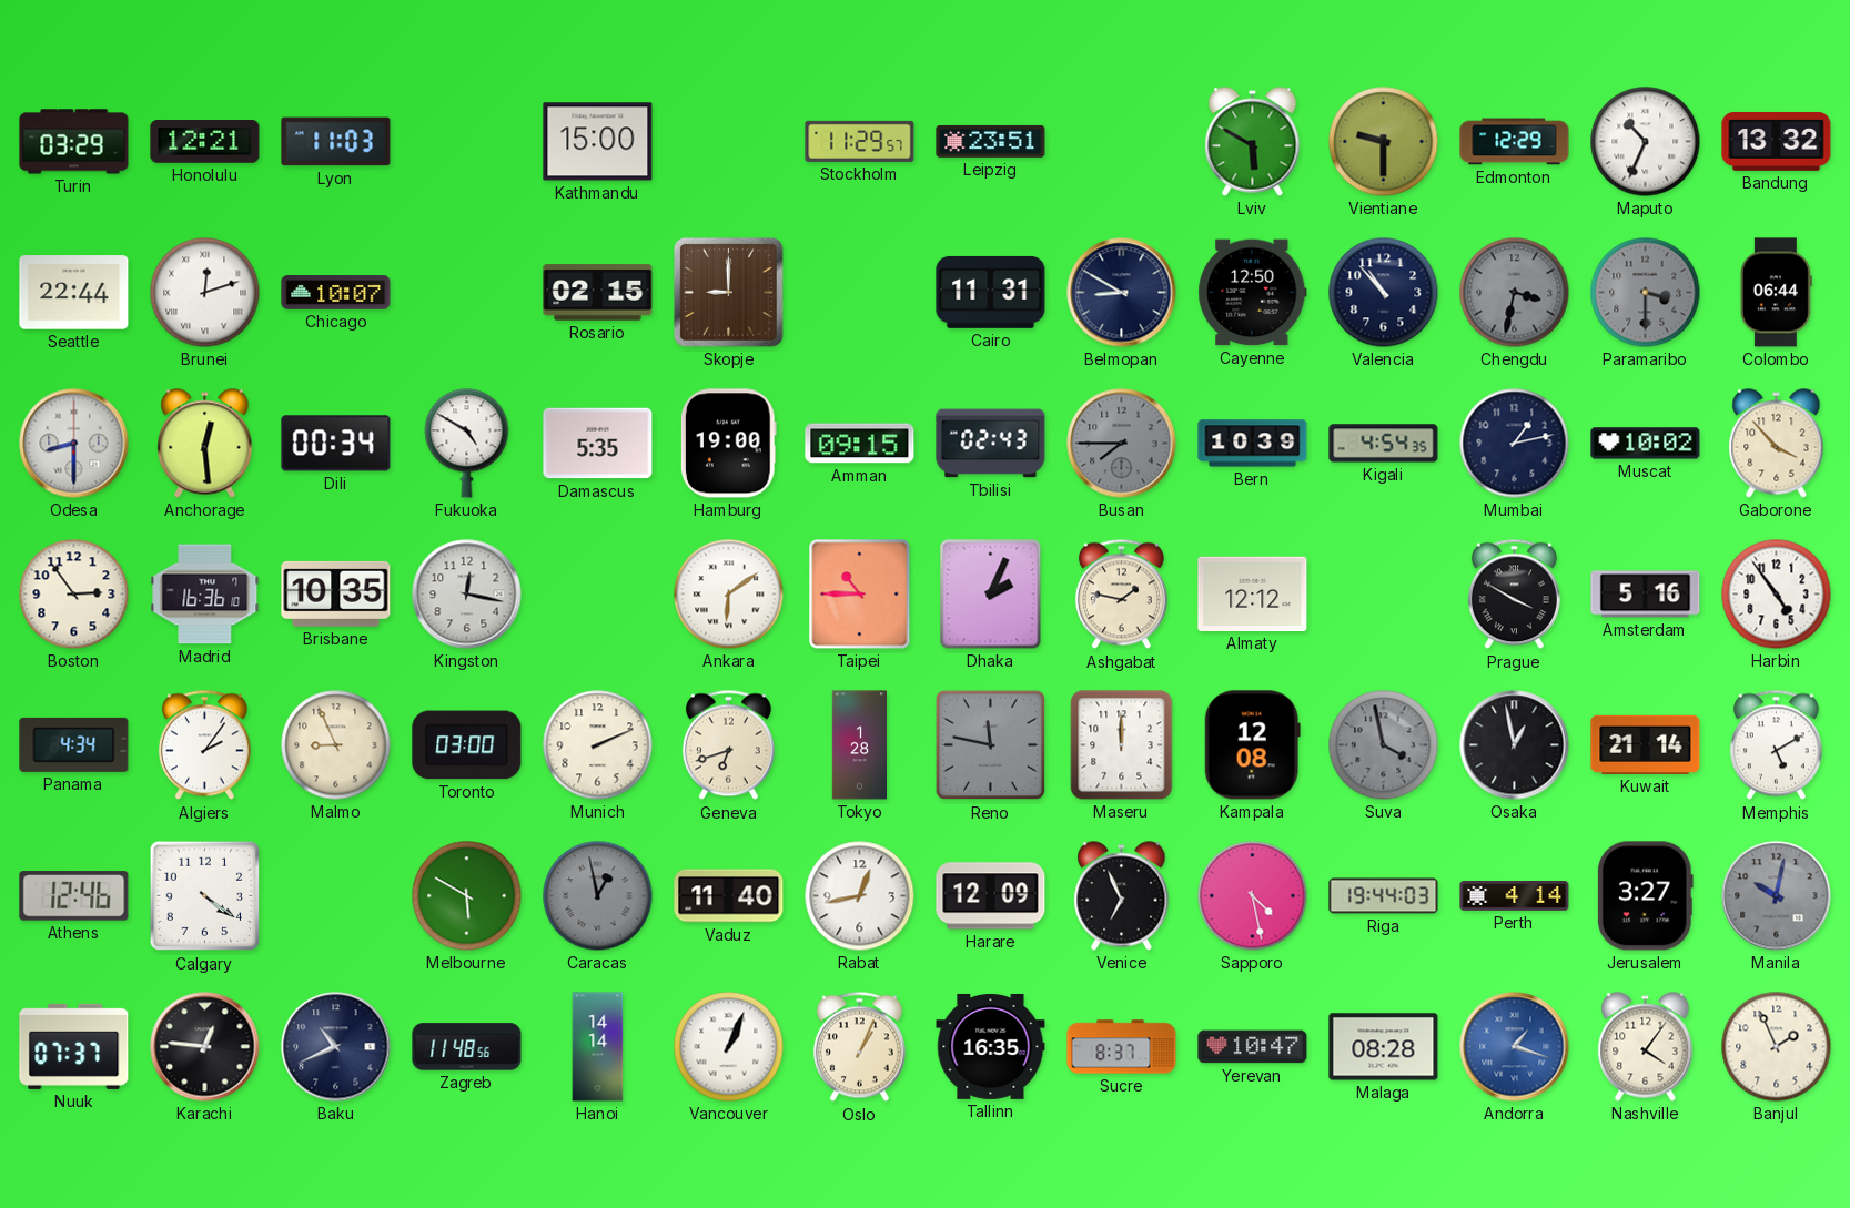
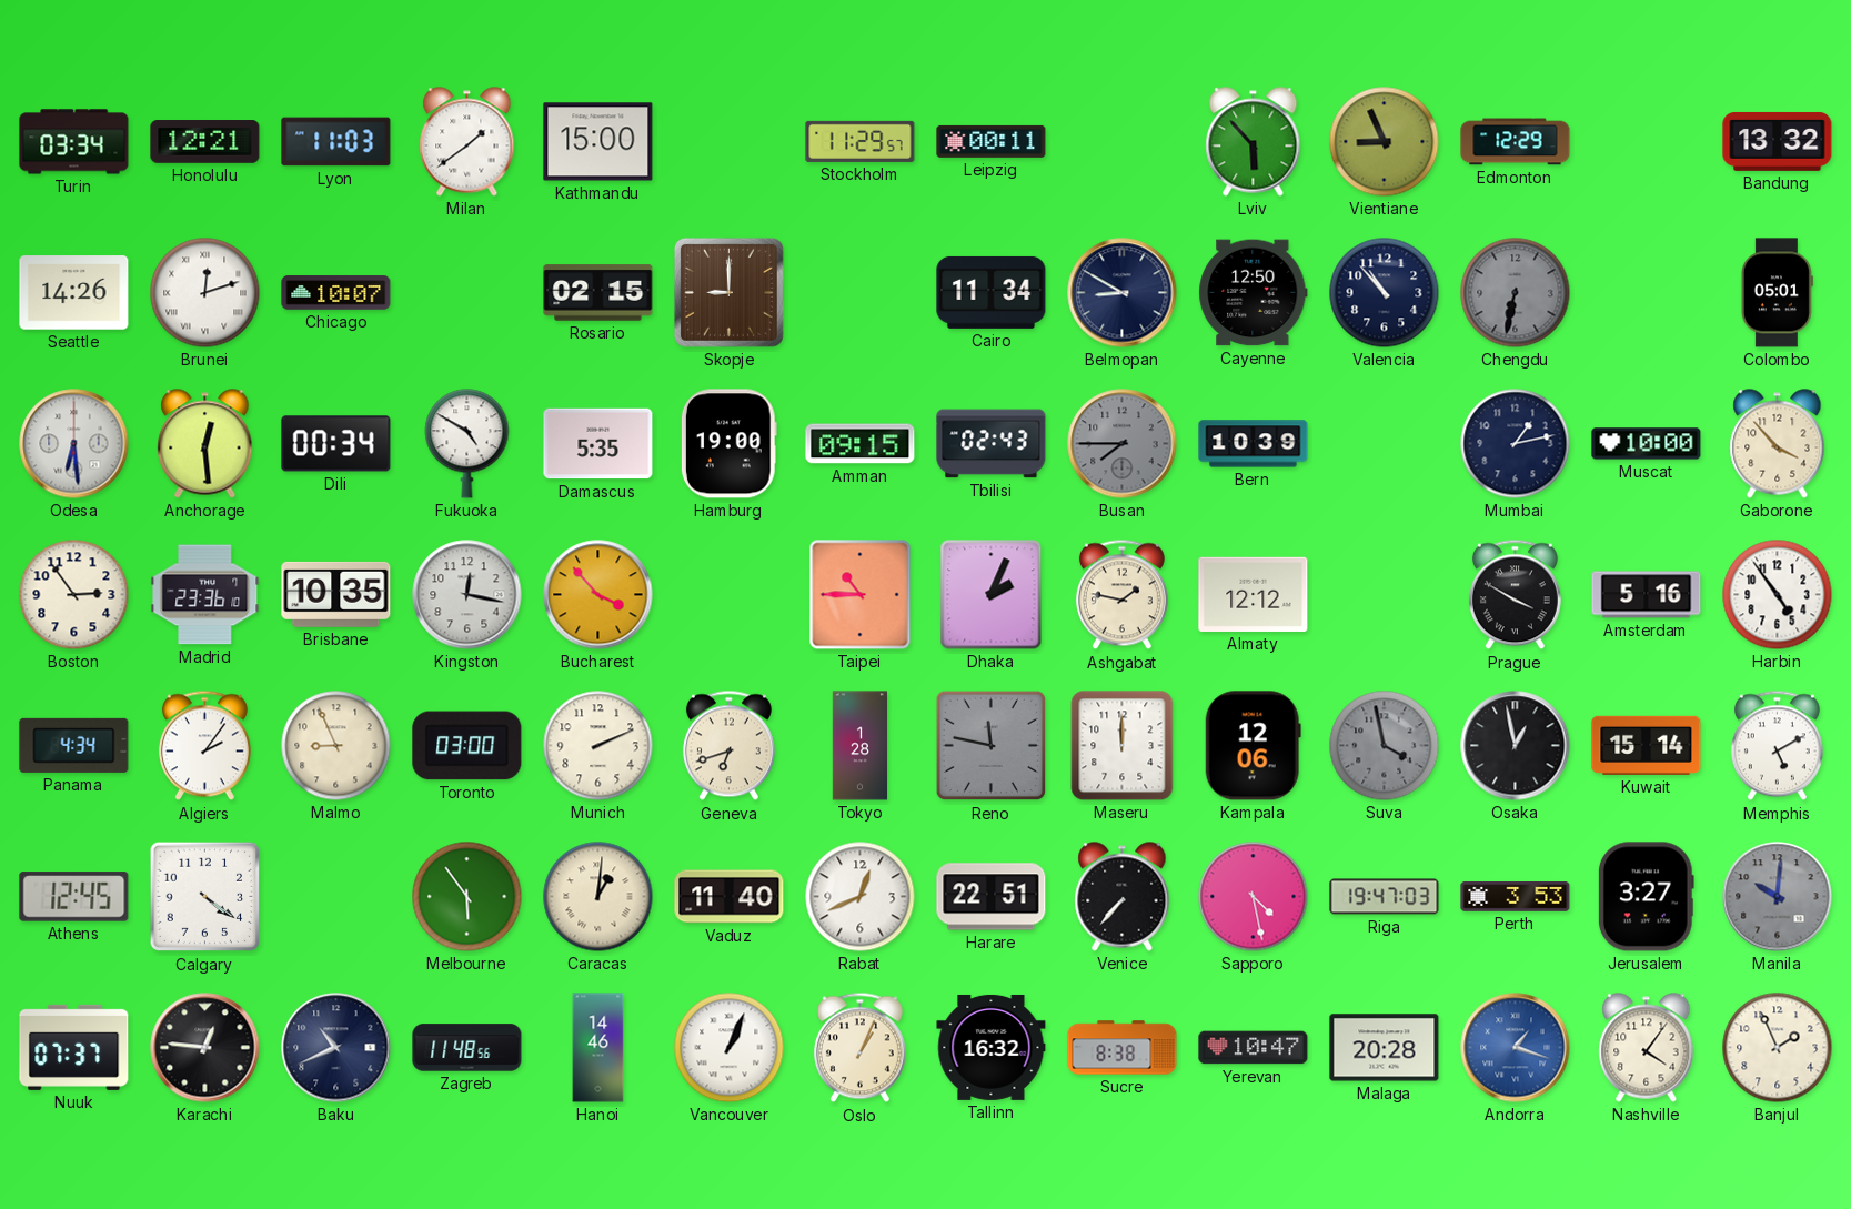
Turin: 03:29 -> 03:34 (74, 142)
Milan: none -> 1:39 (467, 142)
Leipzig: 23:51 -> 00:11 (992, 141)
Lviv: 5:50 -> 5:53 (1254, 142)
Vientiane: 9:30 -> 8:56 (1385, 142)
Maputo: 10:34 -> none (1646, 142)
Seattle: 22:44 -> 14:26 (74, 293)
Cairo: 11:31 -> 11:34 (992, 292)
Chengdu: 3:32 -> 6:32 (1516, 293)
Paramaribo: 3:30 -> none (1646, 293)
Colombo: 06:44 -> 05:01 (1777, 293)
Odesa: 8:30 -> 6:29 (74, 444)
Kigali: 4:54 -> none (1384, 444)
Muscat: 10:02 -> 10:00 (1647, 444)
Madrid: 16:36 -> 23:36 (205, 595)
Bucharest: none -> 3:53 (598, 595)
Ankara: 6:09 -> none (729, 595)
Kampala: 12:08 -> 12:06 (1253, 746)
Kuwait: 21:14 -> 15:14 (1647, 745)
Athens: 12:46 -> 12:45 (74, 897)
Melbourne: 5:50 -> 5:54 (467, 897)
Caracas: 12:58 -> 1:01 (598, 897)
Caracas dial: grey -> cream (598, 897)
Rabat: 12:43 -> 12:41 (861, 897)
Harare: 12:09 -> 22:51 (992, 897)
Venice: 6:56 -> 7:37 (1123, 897)
Riga: 19:44 -> 19:47 (1385, 897)
Perth: 4:14 -> 3:53 (1516, 897)
Manila: 10:02 -> 10:01 (1778, 897)
Hanoi: 14:14 -> 14:46 (598, 1048)
Tallinn: 16:35 -> 16:32 (992, 1047)
Sucre: 8:37 -> 8:38 (1123, 1048)
Malaga: 08:28 -> 20:28 (1385, 1048)
